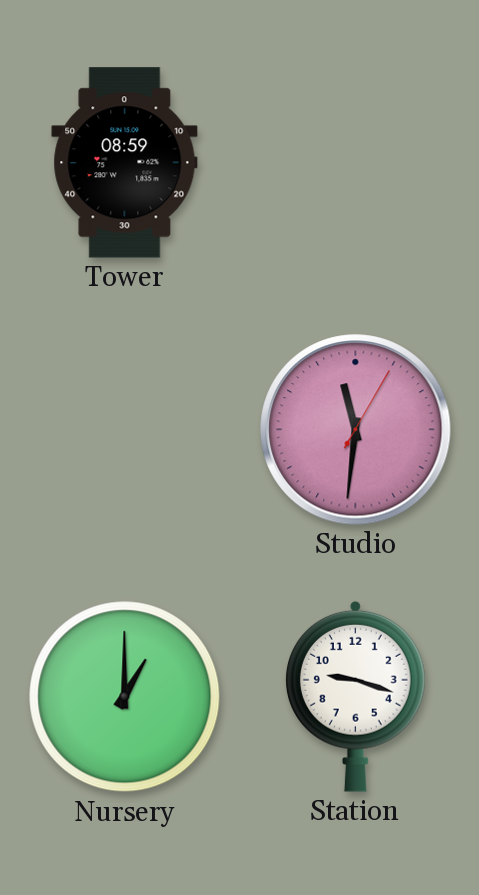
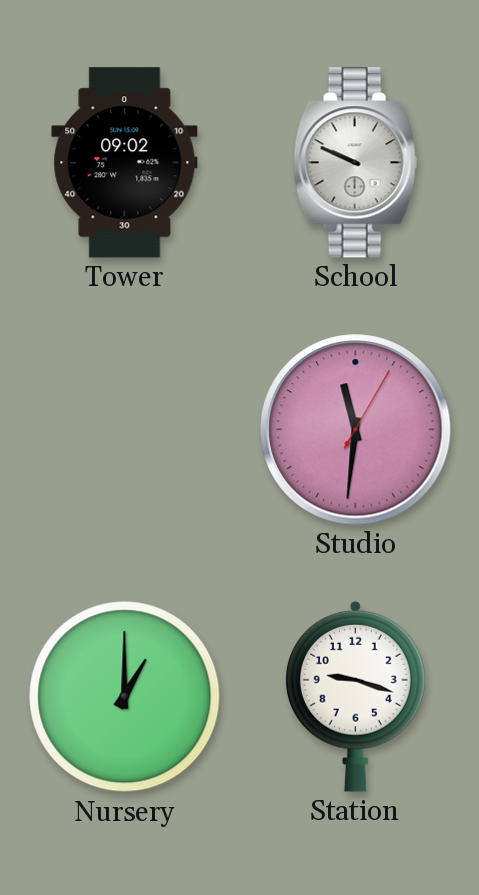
Tower: 08:59 -> 09:02 (125, 163)
School: none -> 9:49 (356, 163)
